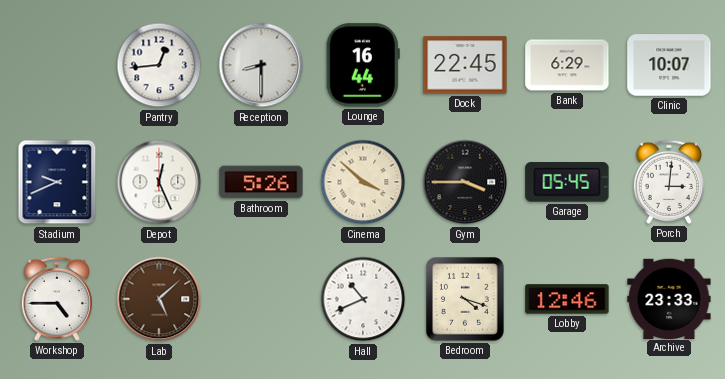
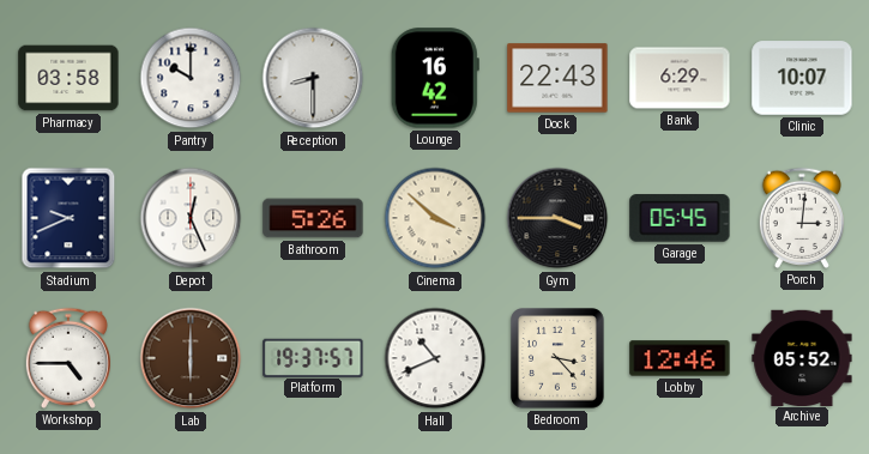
Pharmacy: none -> 03:58 (68, 78)
Pantry: 12:44 -> 10:00 (191, 78)
Lounge: 16:44 -> 16:42 (435, 78)
Dock: 22:45 -> 22:43 (557, 78)
Lab: 5:08 -> 6:00 (191, 358)
Platform: none -> 19:37 (313, 357)
Bedroom: 4:18 -> 3:23 (559, 358)
Archive: 23:33 -> 05:52 (802, 357)
